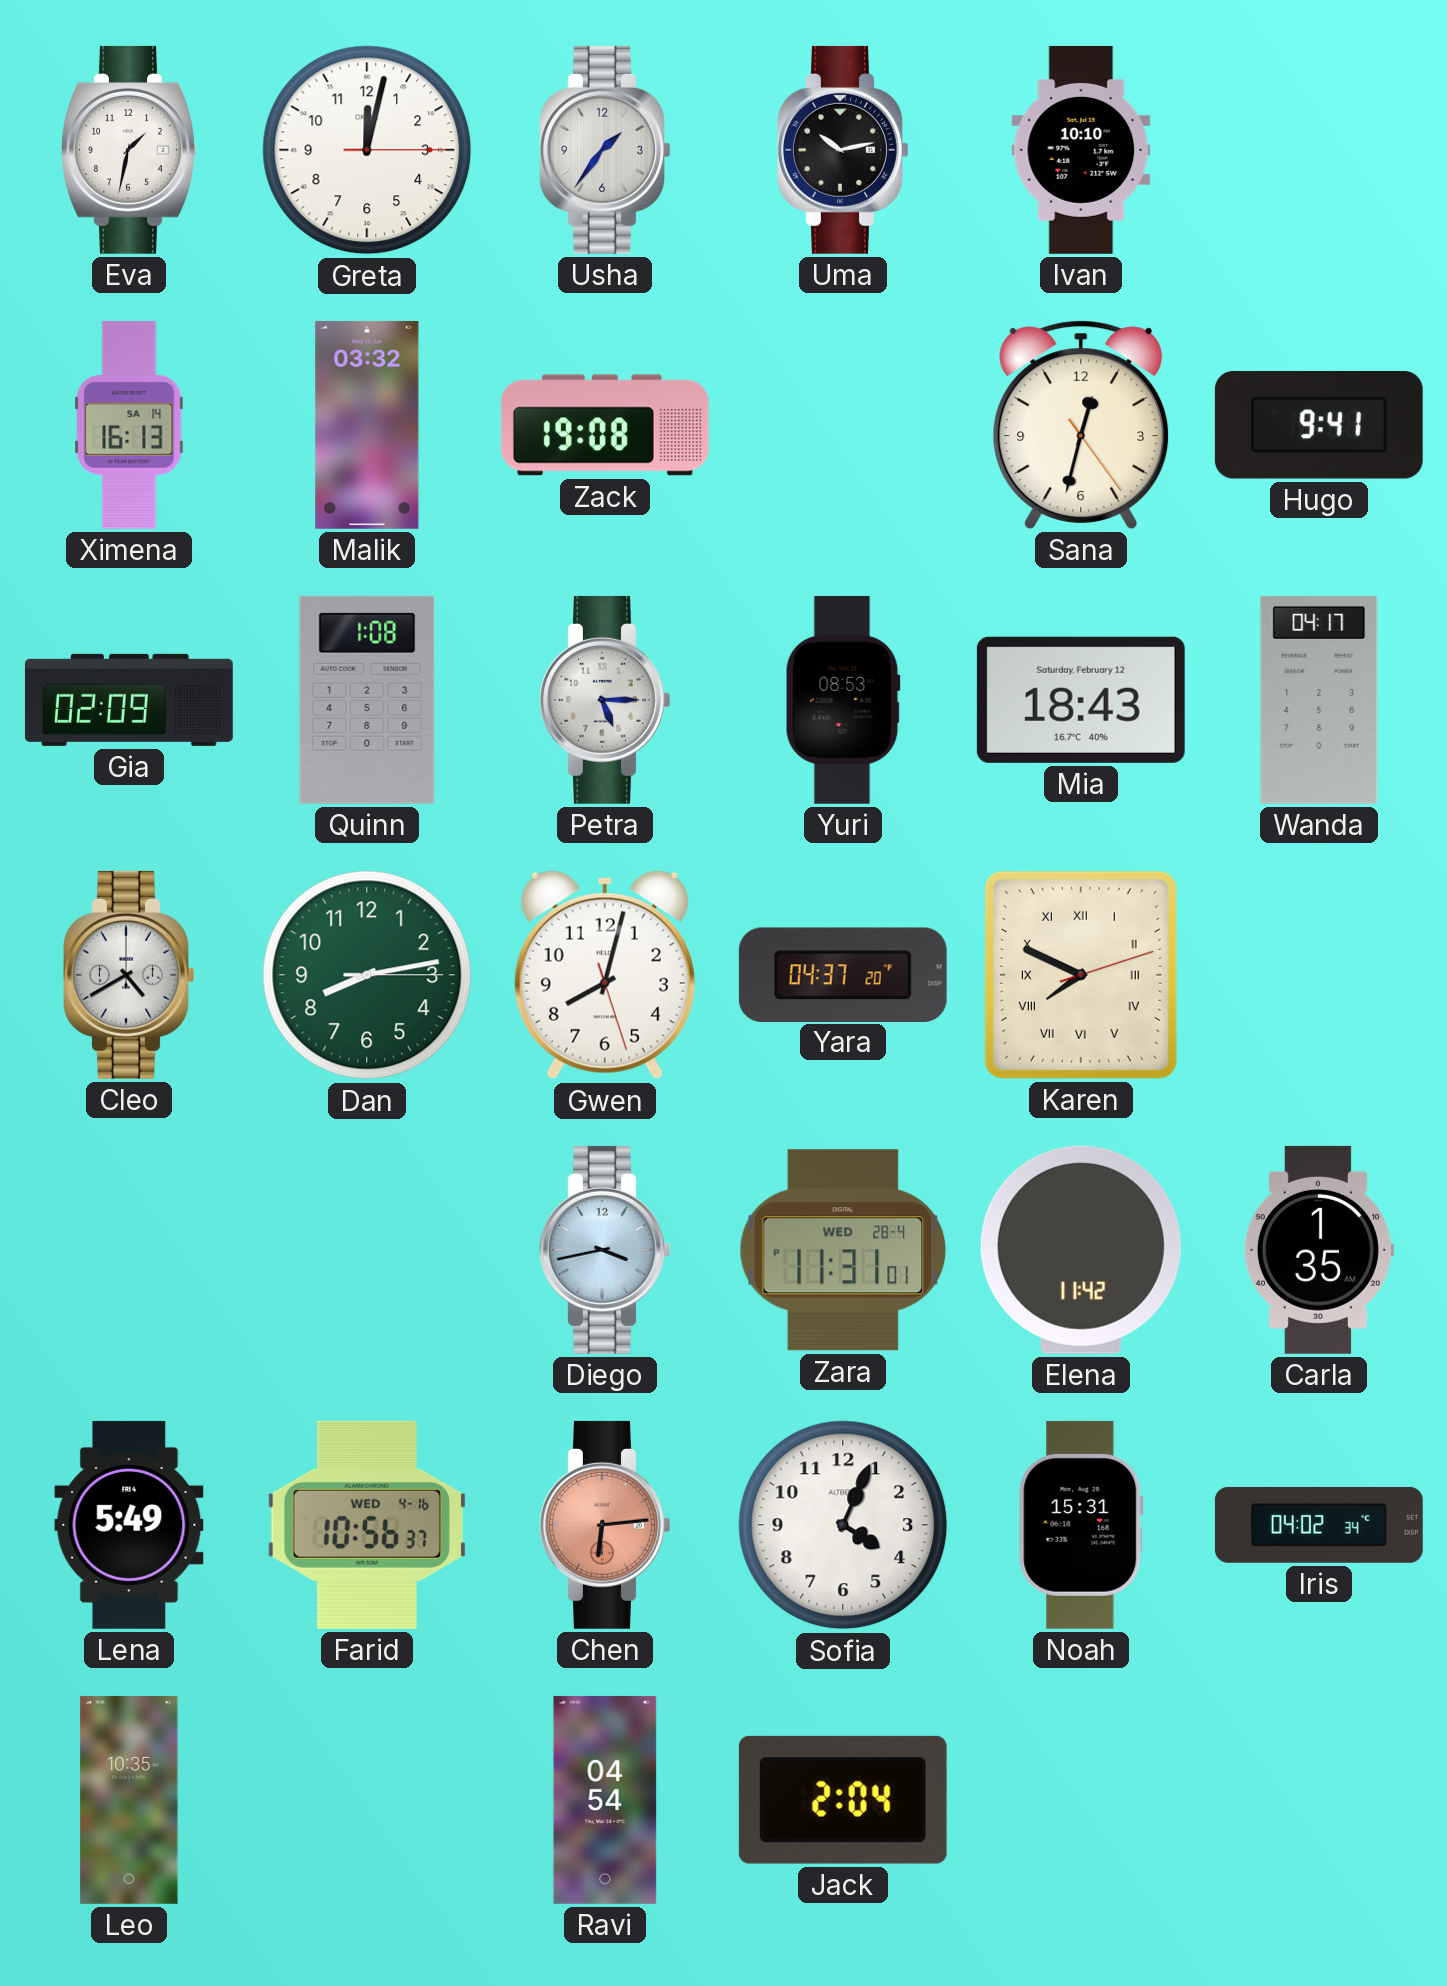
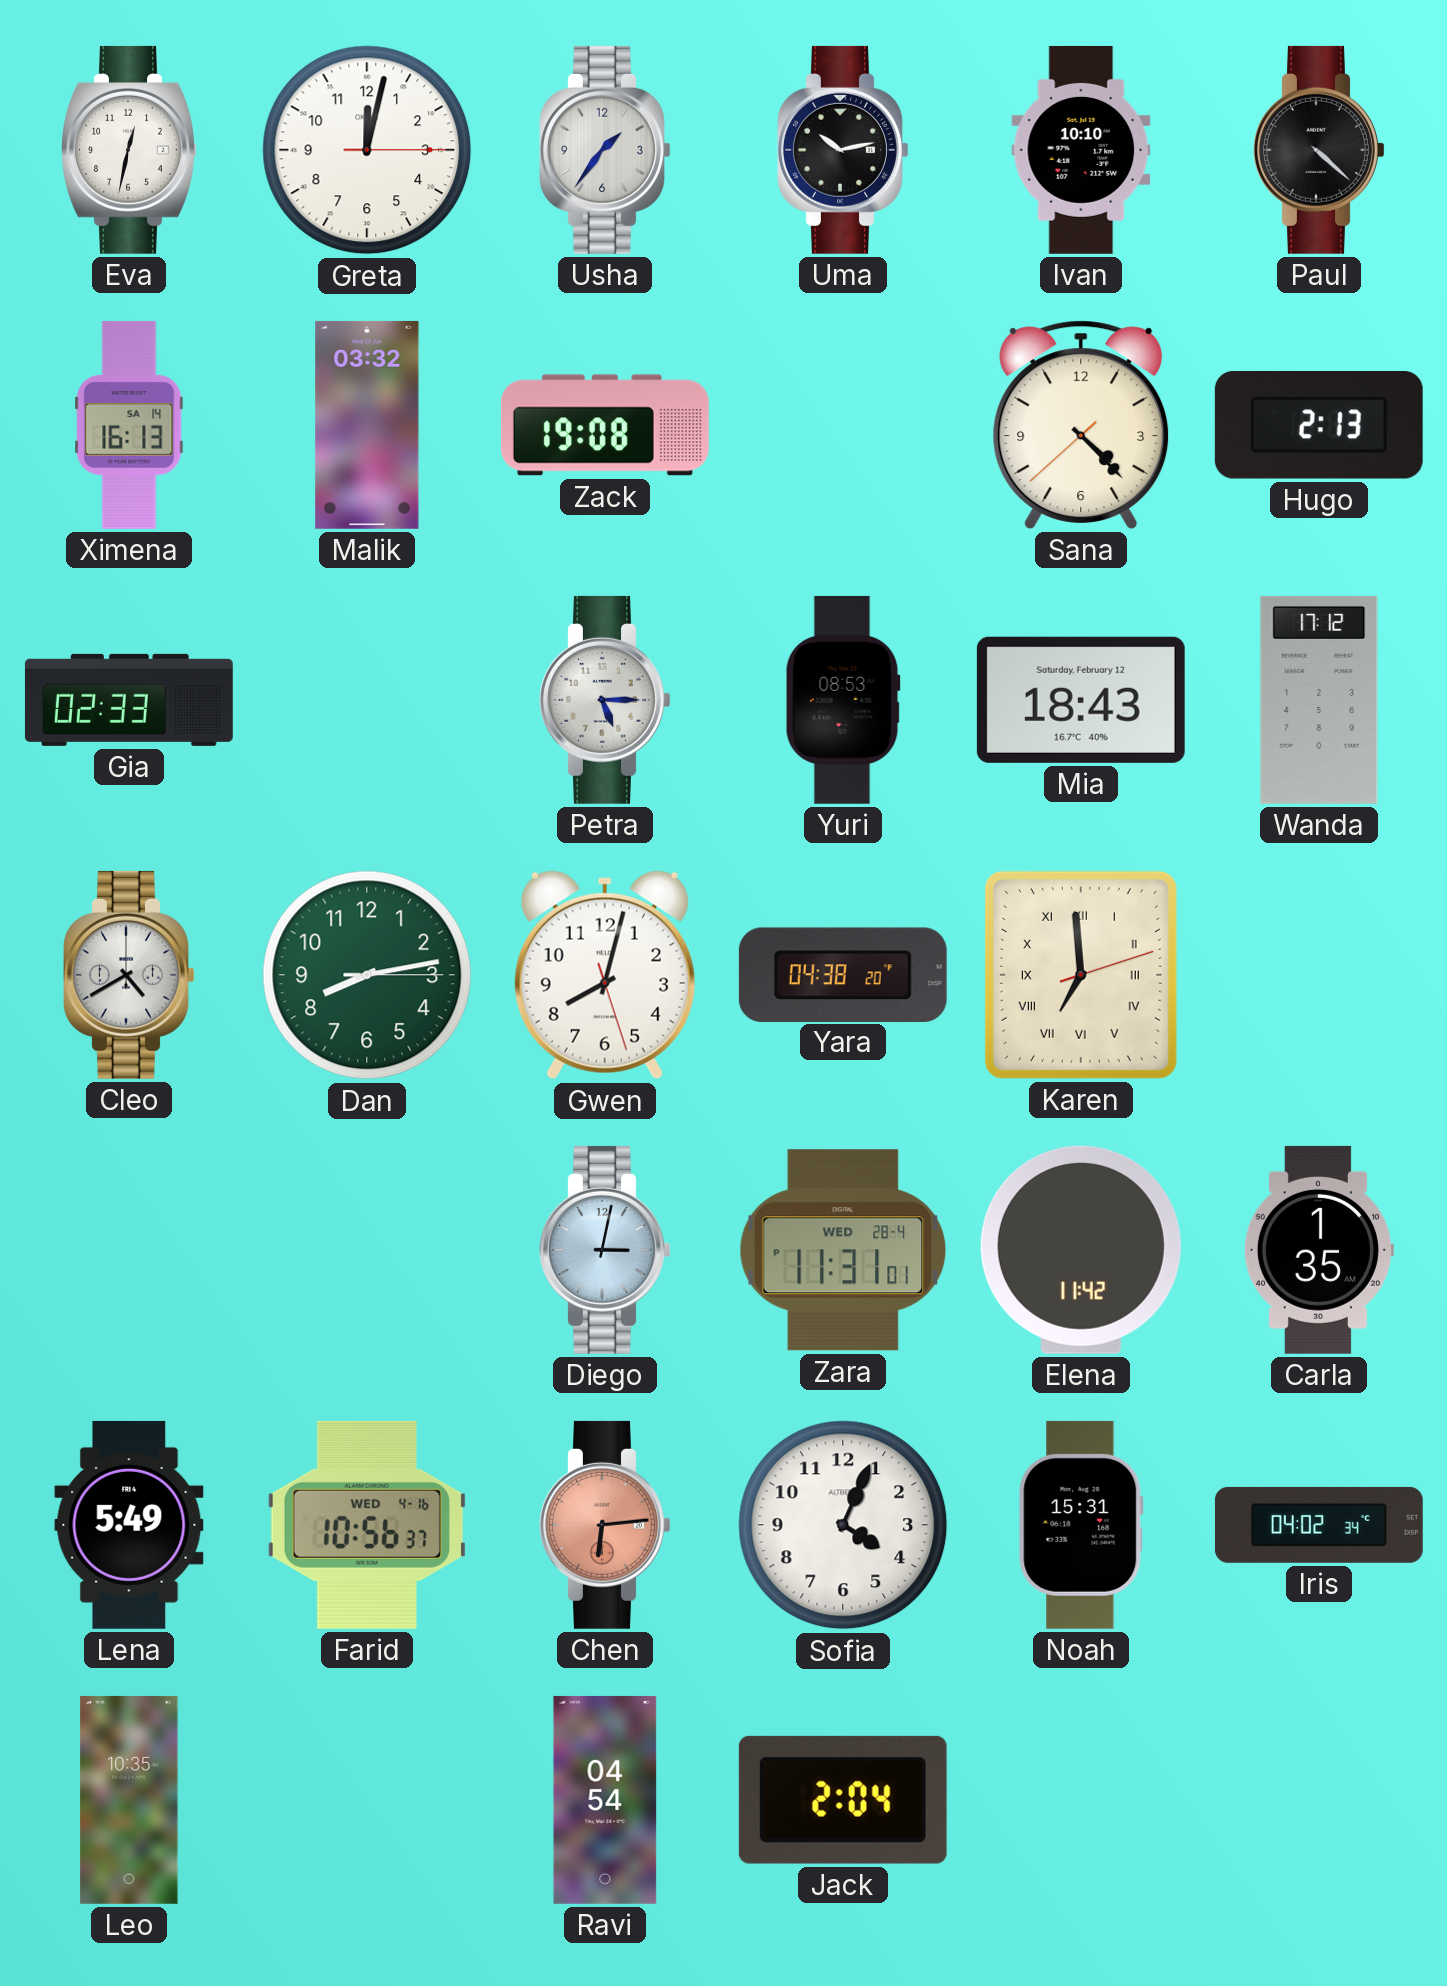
Eva: 1:32 -> 12:32 (129, 150)
Paul: none -> 4:22 (1319, 150)
Sana: 12:32 -> 4:22 (1081, 425)
Hugo: 9:41 -> 2:13 (1319, 426)
Gia: 02:09 -> 02:33 (129, 700)
Quinn: 1:08 -> none (367, 700)
Wanda: 04:17 -> 17:12 (1319, 700)
Yara: 04:37 -> 04:38 (843, 974)
Karen: 7:49 -> 6:59 (1081, 975)
Diego: 3:43 -> 3:02 (605, 1250)
